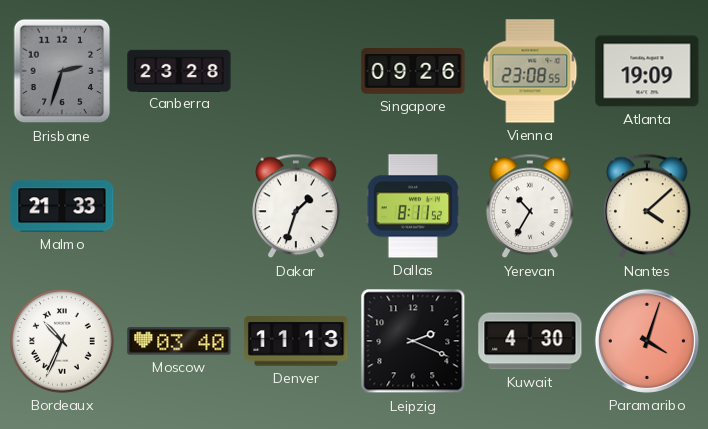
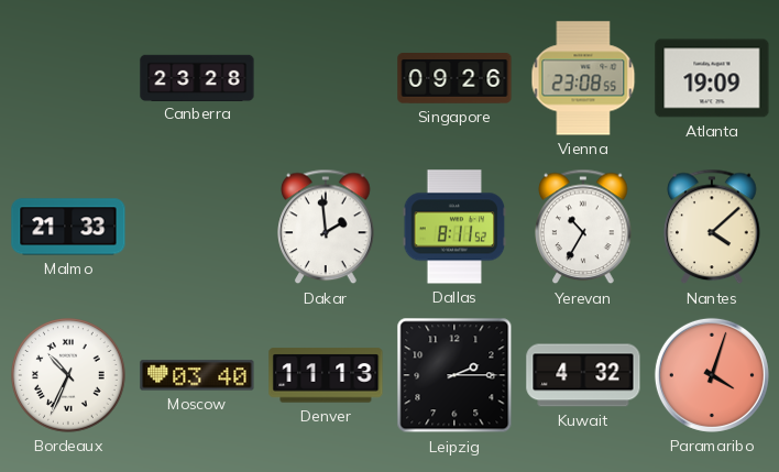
Brisbane: 2:33 -> none (62, 71)
Dakar: 1:33 -> 1:59 (326, 227)
Leipzig: 2:19 -> 2:15 (454, 375)
Kuwait: 4:30 -> 4:32 (583, 375)
